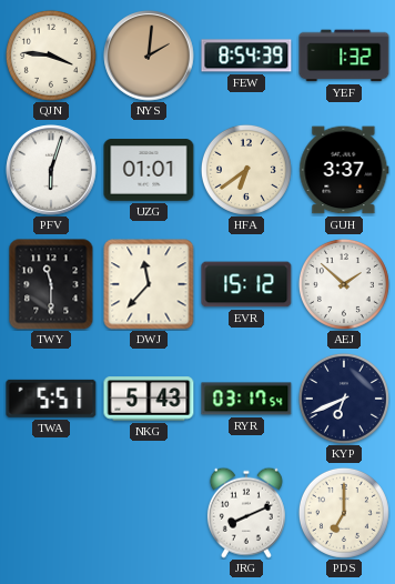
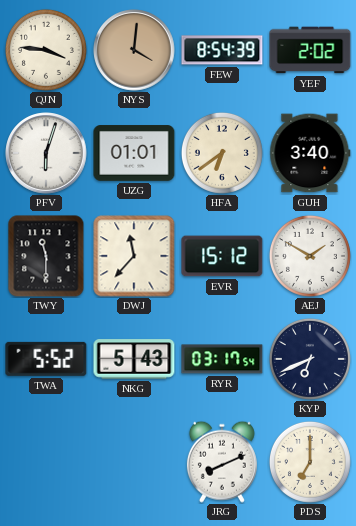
NYS: 2:01 -> 4:01 (134, 50)
YEF: 1:32 -> 2:02 (310, 50)
GUH: 3:37 -> 3:40 (310, 153)
AEJ: 1:52 -> 1:50 (310, 256)
TWA: 5:51 -> 5:52 (46, 359)
